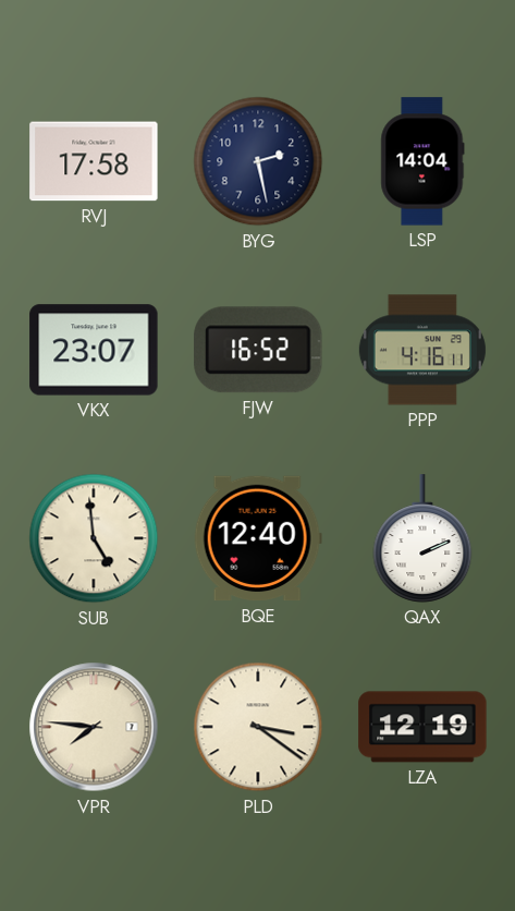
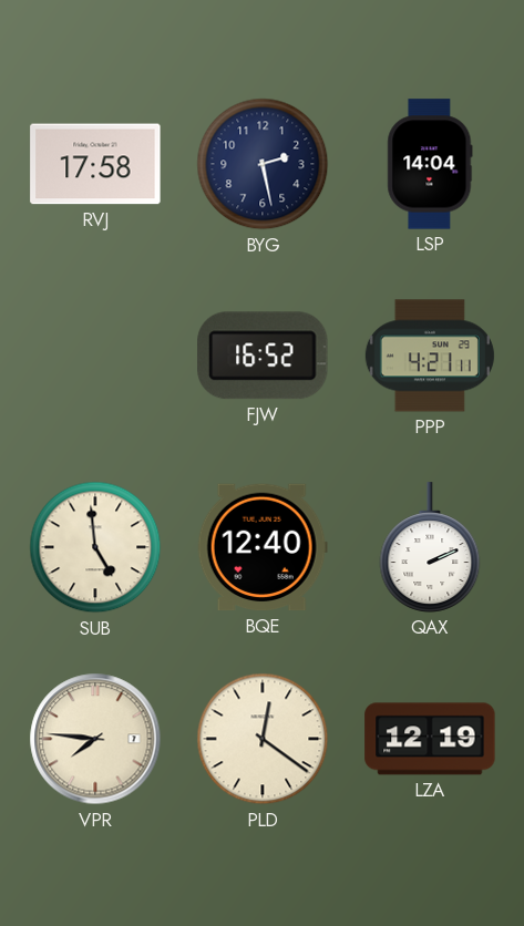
VKX: 23:07 -> none (94, 350)
PPP: 4:16 -> 4:21 (430, 356)
PLD: 3:21 -> 12:21 (263, 739)
